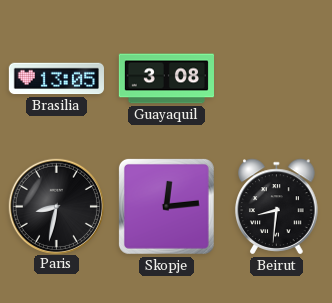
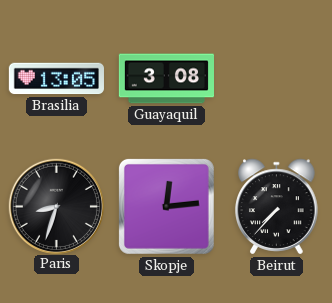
Paris: 8:32 -> 8:33 (56, 206)
Beirut: 8:31 -> 7:37 (277, 207)
